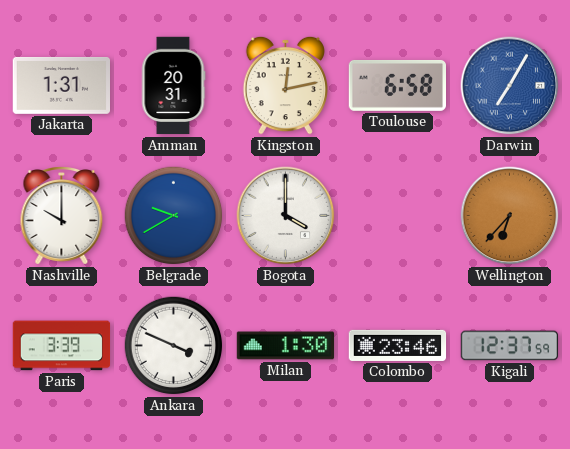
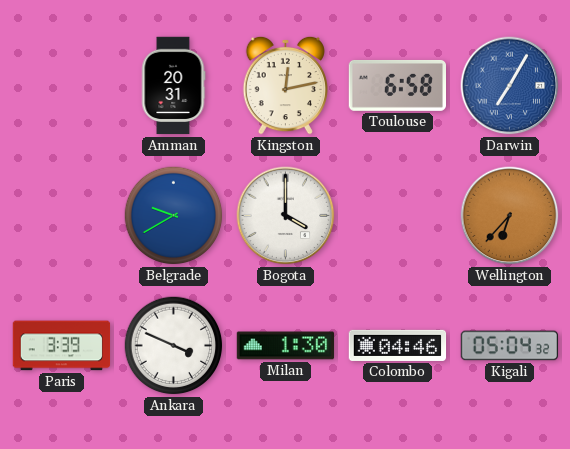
Jakarta: 1:31 -> none (61, 85)
Nashville: 10:00 -> none (62, 216)
Colombo: 23:46 -> 04:46 (398, 345)
Kigali: 12:37 -> 05:04 (510, 346)
